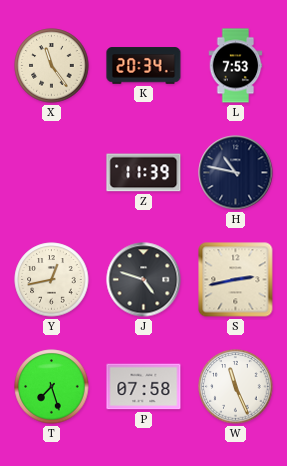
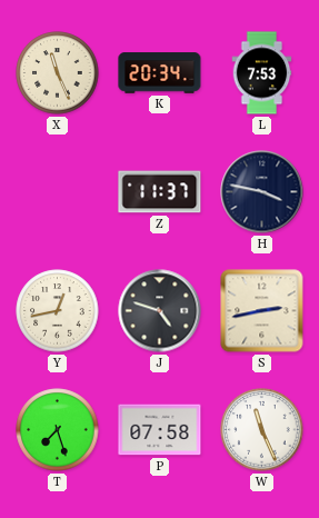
X: 11:24 -> 11:26 (58, 73)
Z: 11:39 -> 11:37 (160, 192)
H: 10:47 -> 3:47 (262, 192)
